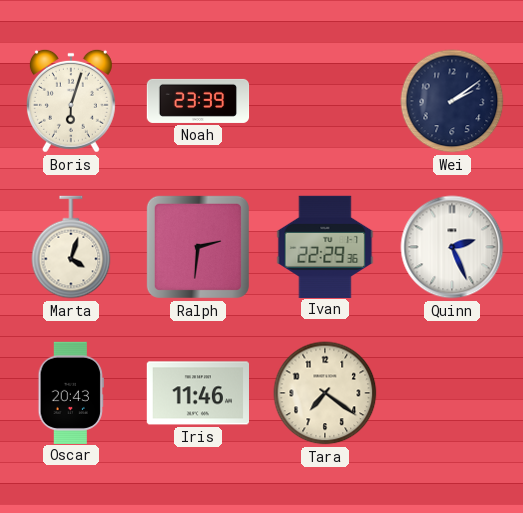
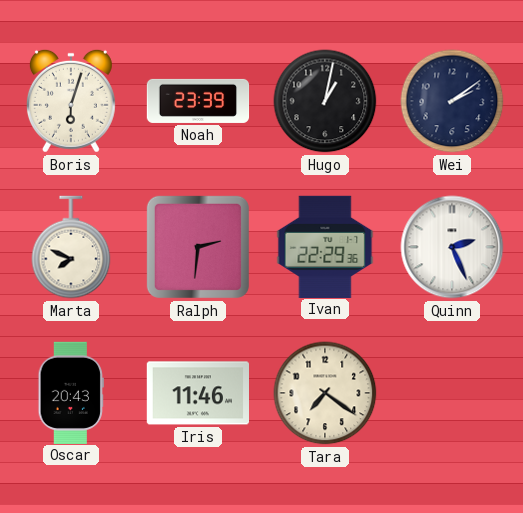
Hugo: none -> 1:02 (325, 101)
Marta: 4:03 -> 7:49 (71, 247)
